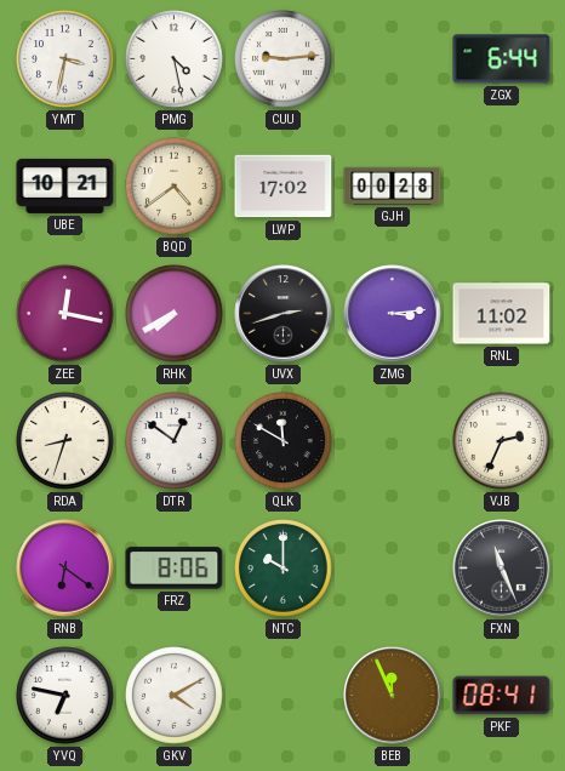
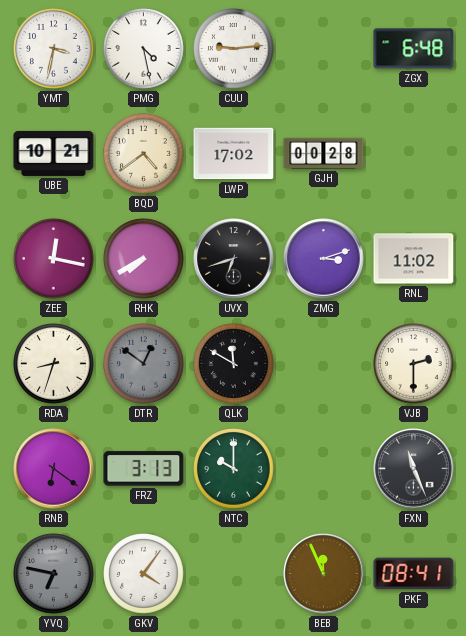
ZGX: 6:44 -> 6:48 (414, 49)
UVX: 2:42 -> 6:42 (234, 259)
ZMG: 3:14 -> 3:12 (324, 259)
DTR dial: white -> grey (144, 364)
VJB: 2:34 -> 2:30 (414, 364)
FRZ: 8:06 -> 3:13 (144, 469)
YVQ dial: white -> grey (54, 574)
GKV: 4:10 -> 4:06 (144, 574)
